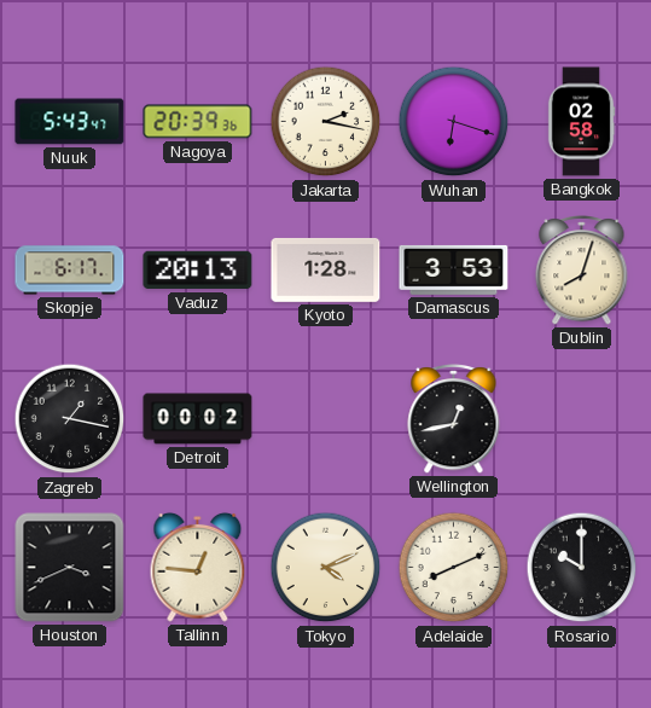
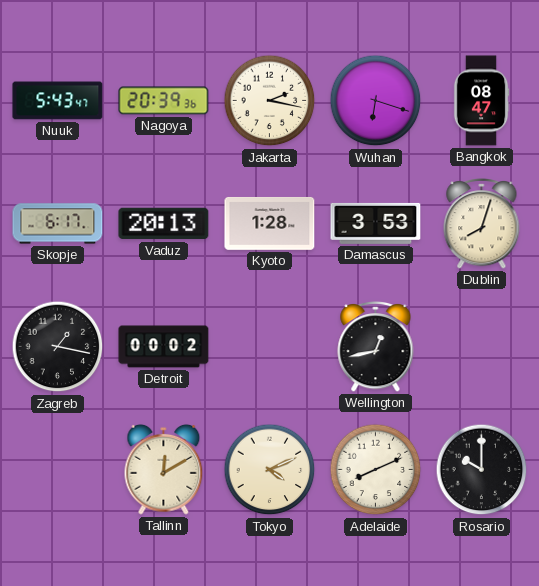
Bangkok: 02:58 -> 08:47 (481, 101)
Houston: 3:41 -> none (70, 568)
Tallinn: 12:46 -> 12:10 (164, 469)
